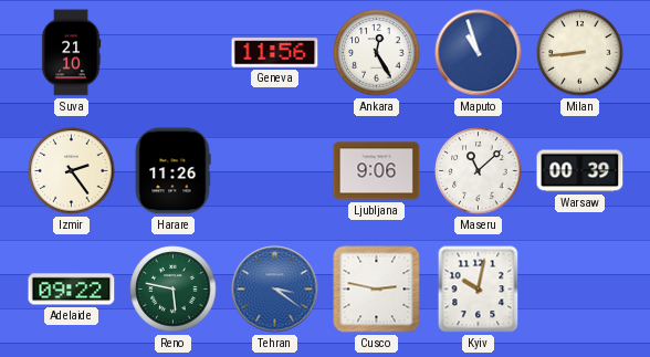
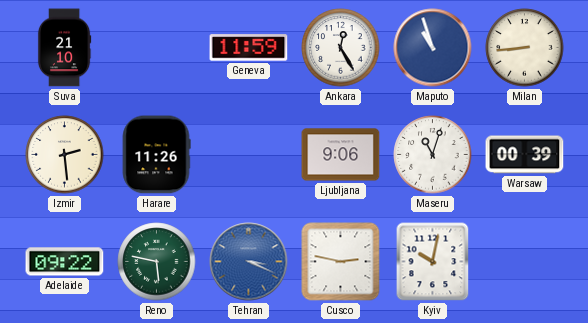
Geneva: 11:56 -> 11:59 (249, 48)
Izmir: 2:24 -> 2:29 (65, 155)
Maseru: 11:08 -> 11:03 (433, 155)
Tehran: 3:21 -> 3:19 (249, 262)
